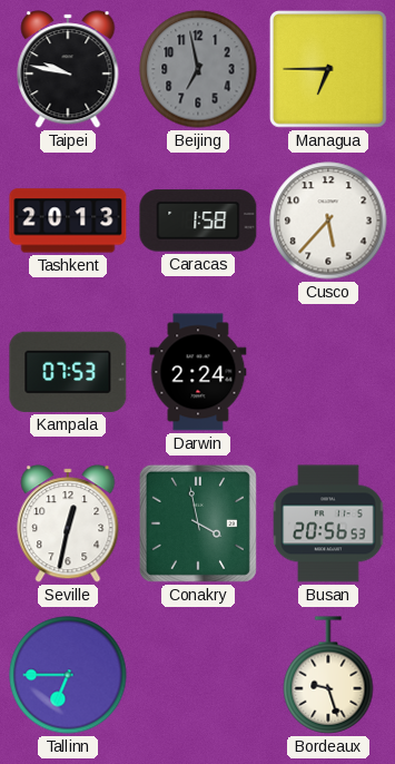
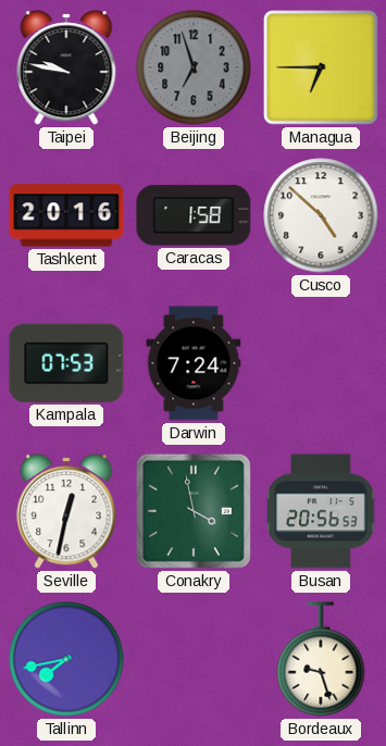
Beijing: 6:58 -> 6:57 (194, 67)
Tashkent: 20:13 -> 20:16 (66, 215)
Cusco: 5:37 -> 4:52 (321, 215)
Darwin: 2:24 -> 7:24 (194, 363)
Tallinn: 6:45 -> 7:43 (66, 659)
